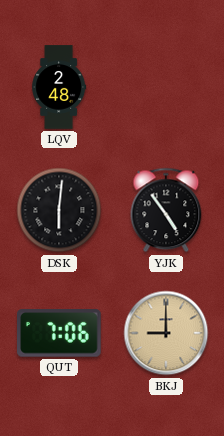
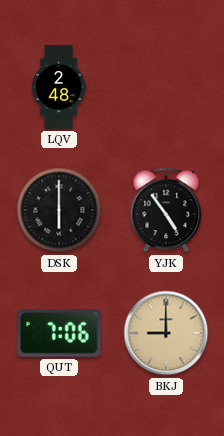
DSK: 6:01 -> 6:00 (59, 210)
